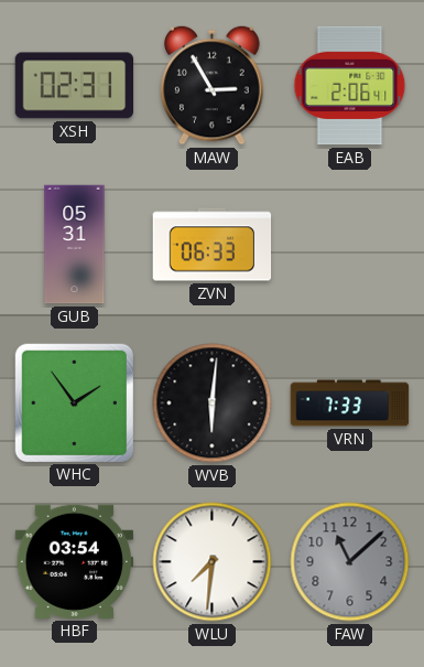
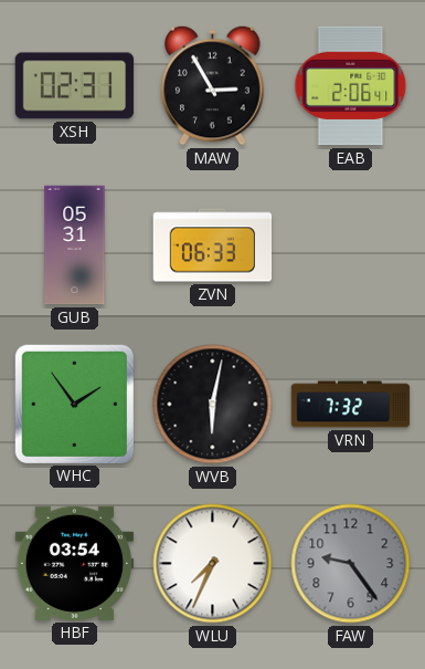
WVB: 6:01 -> 6:02 (213, 405)
VRN: 7:33 -> 7:32 (351, 405)
WLU: 7:31 -> 7:34 (213, 564)
FAW: 11:08 -> 9:24 (351, 564)
